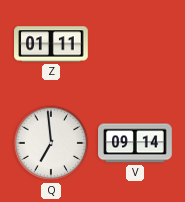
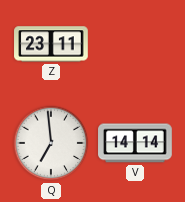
Z: 01:11 -> 23:11 (51, 44)
V: 09:14 -> 14:14 (135, 143)
